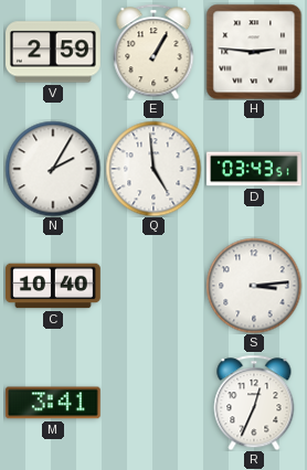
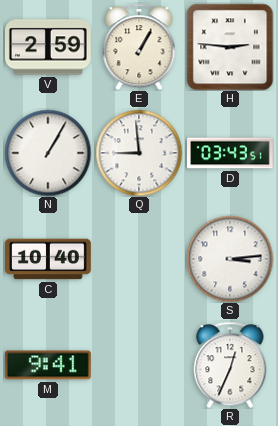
N: 2:05 -> 1:05 (48, 153)
Q: 4:59 -> 8:59 (139, 153)
M: 3:41 -> 9:41 (48, 365)
